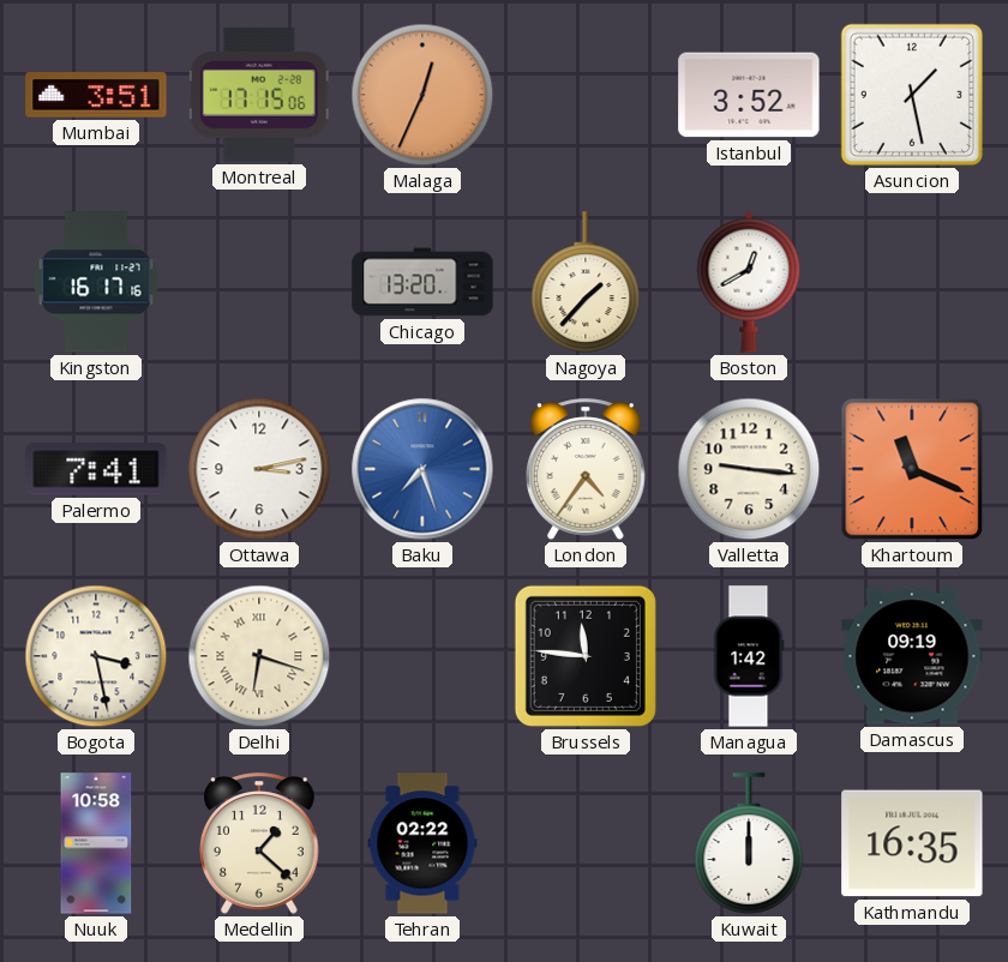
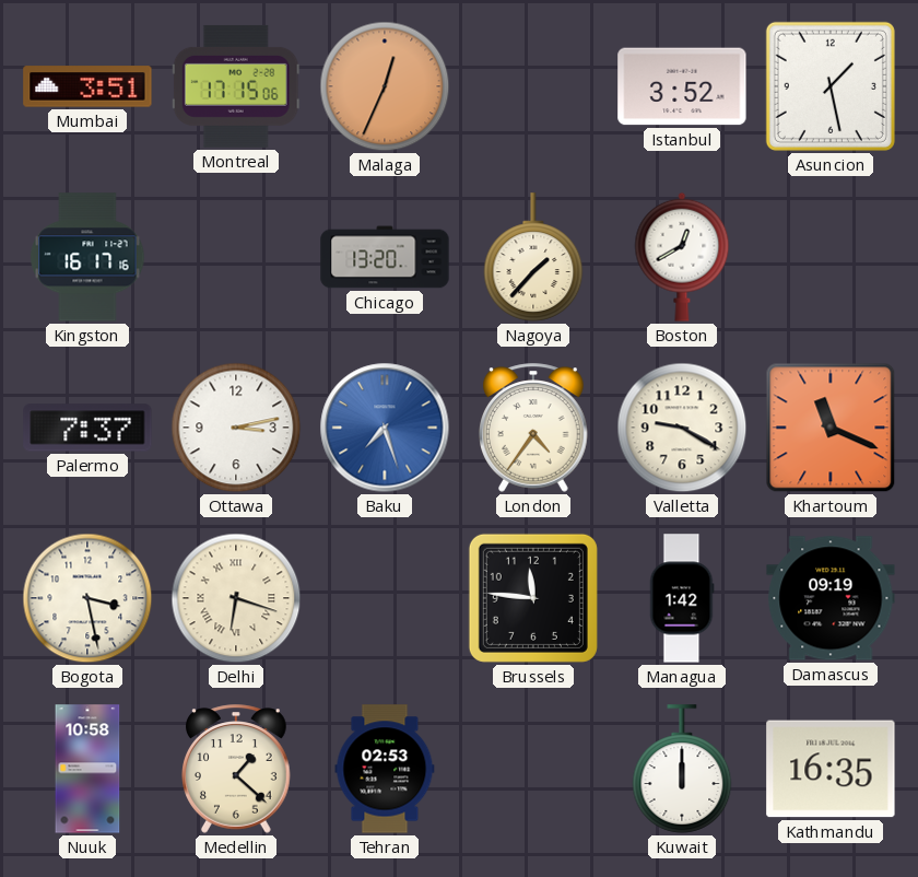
Palermo: 7:41 -> 7:37 (87, 428)
Valletta: 9:16 -> 9:20 (682, 428)
Tehran: 02:22 -> 02:53 (385, 769)
